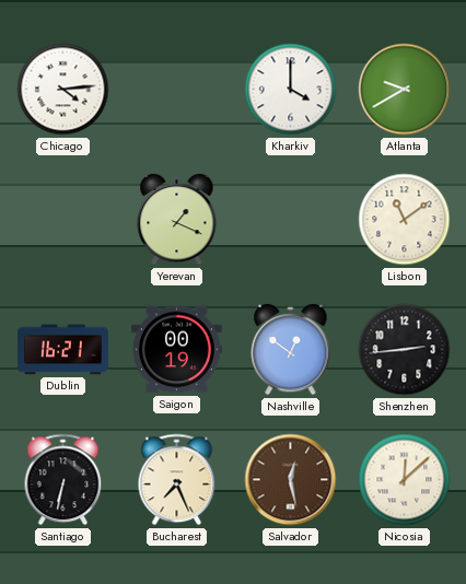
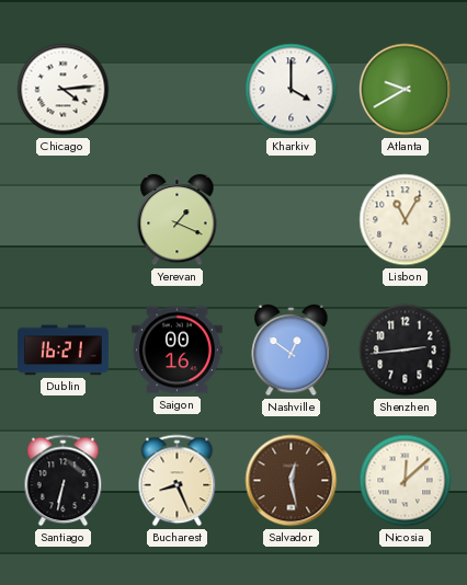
Lisbon: 11:09 -> 11:05 (406, 220)
Saigon: 00:19 -> 00:16 (176, 351)
Bucharest: 7:26 -> 8:26 (178, 481)
